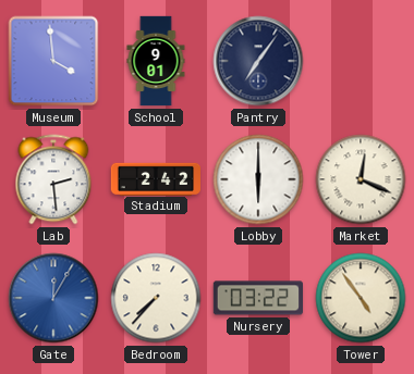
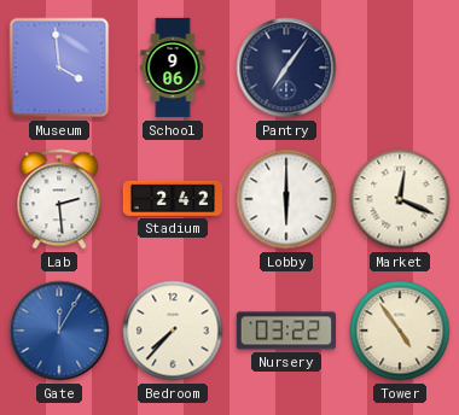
School: 9:01 -> 9:06 (173, 68)
